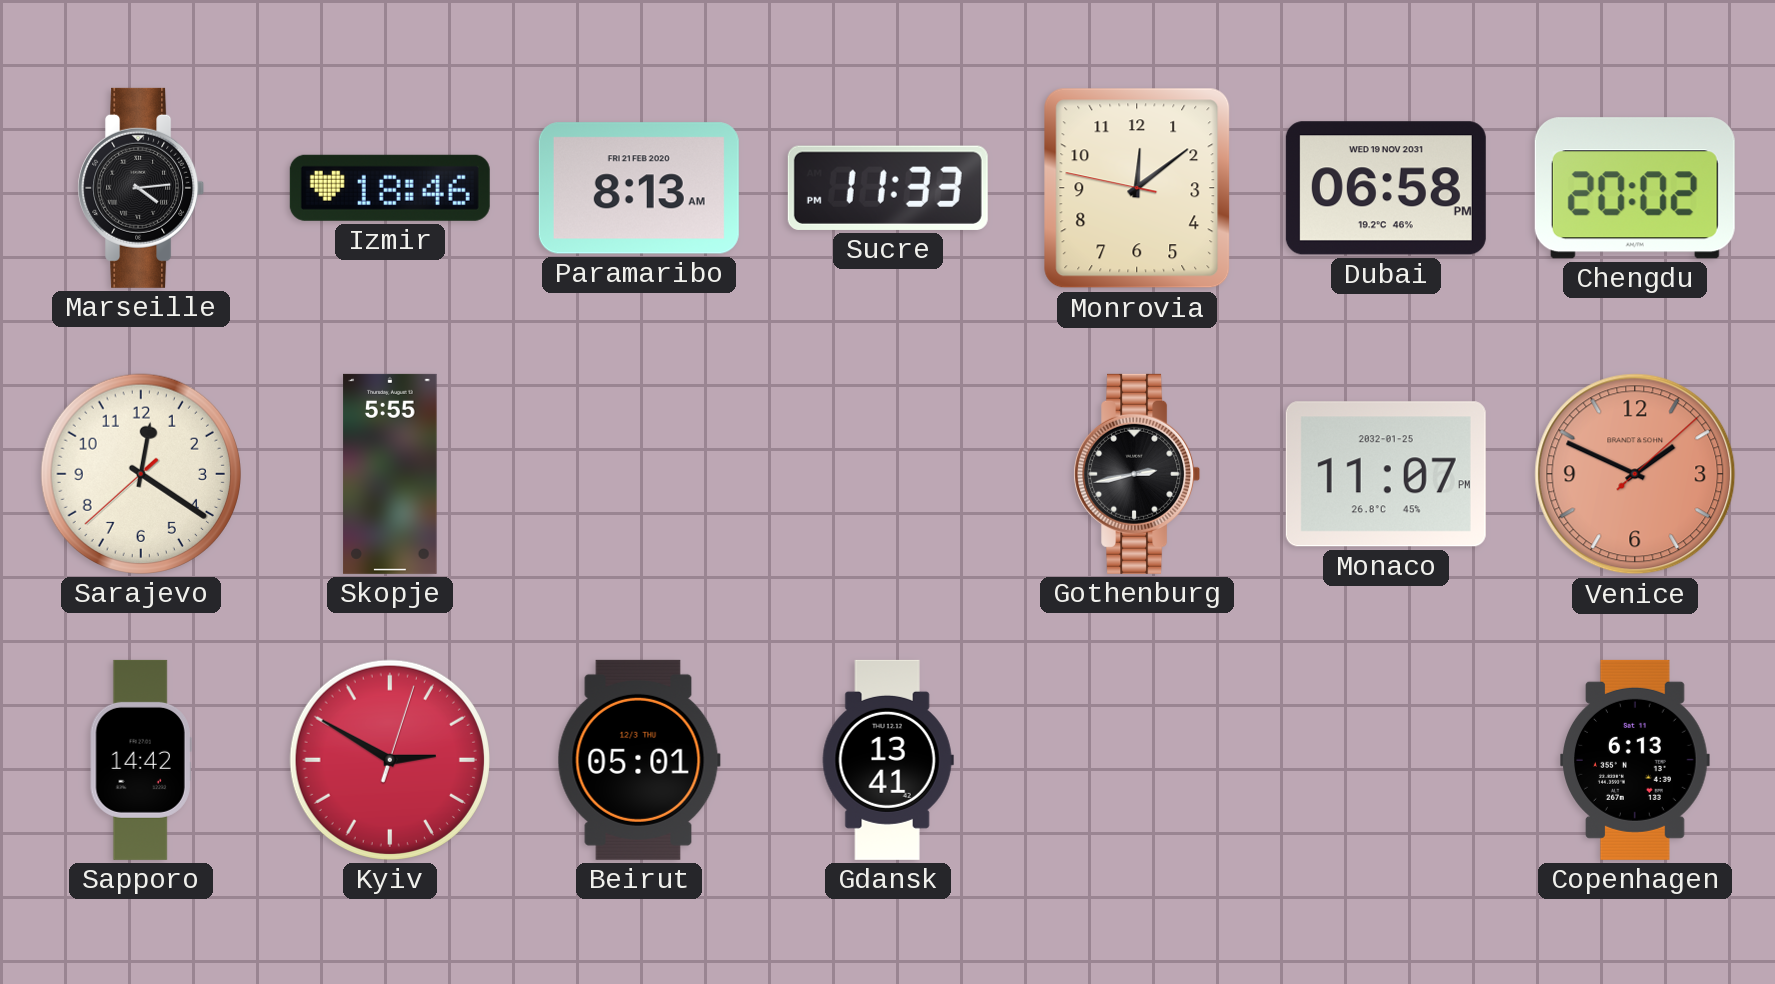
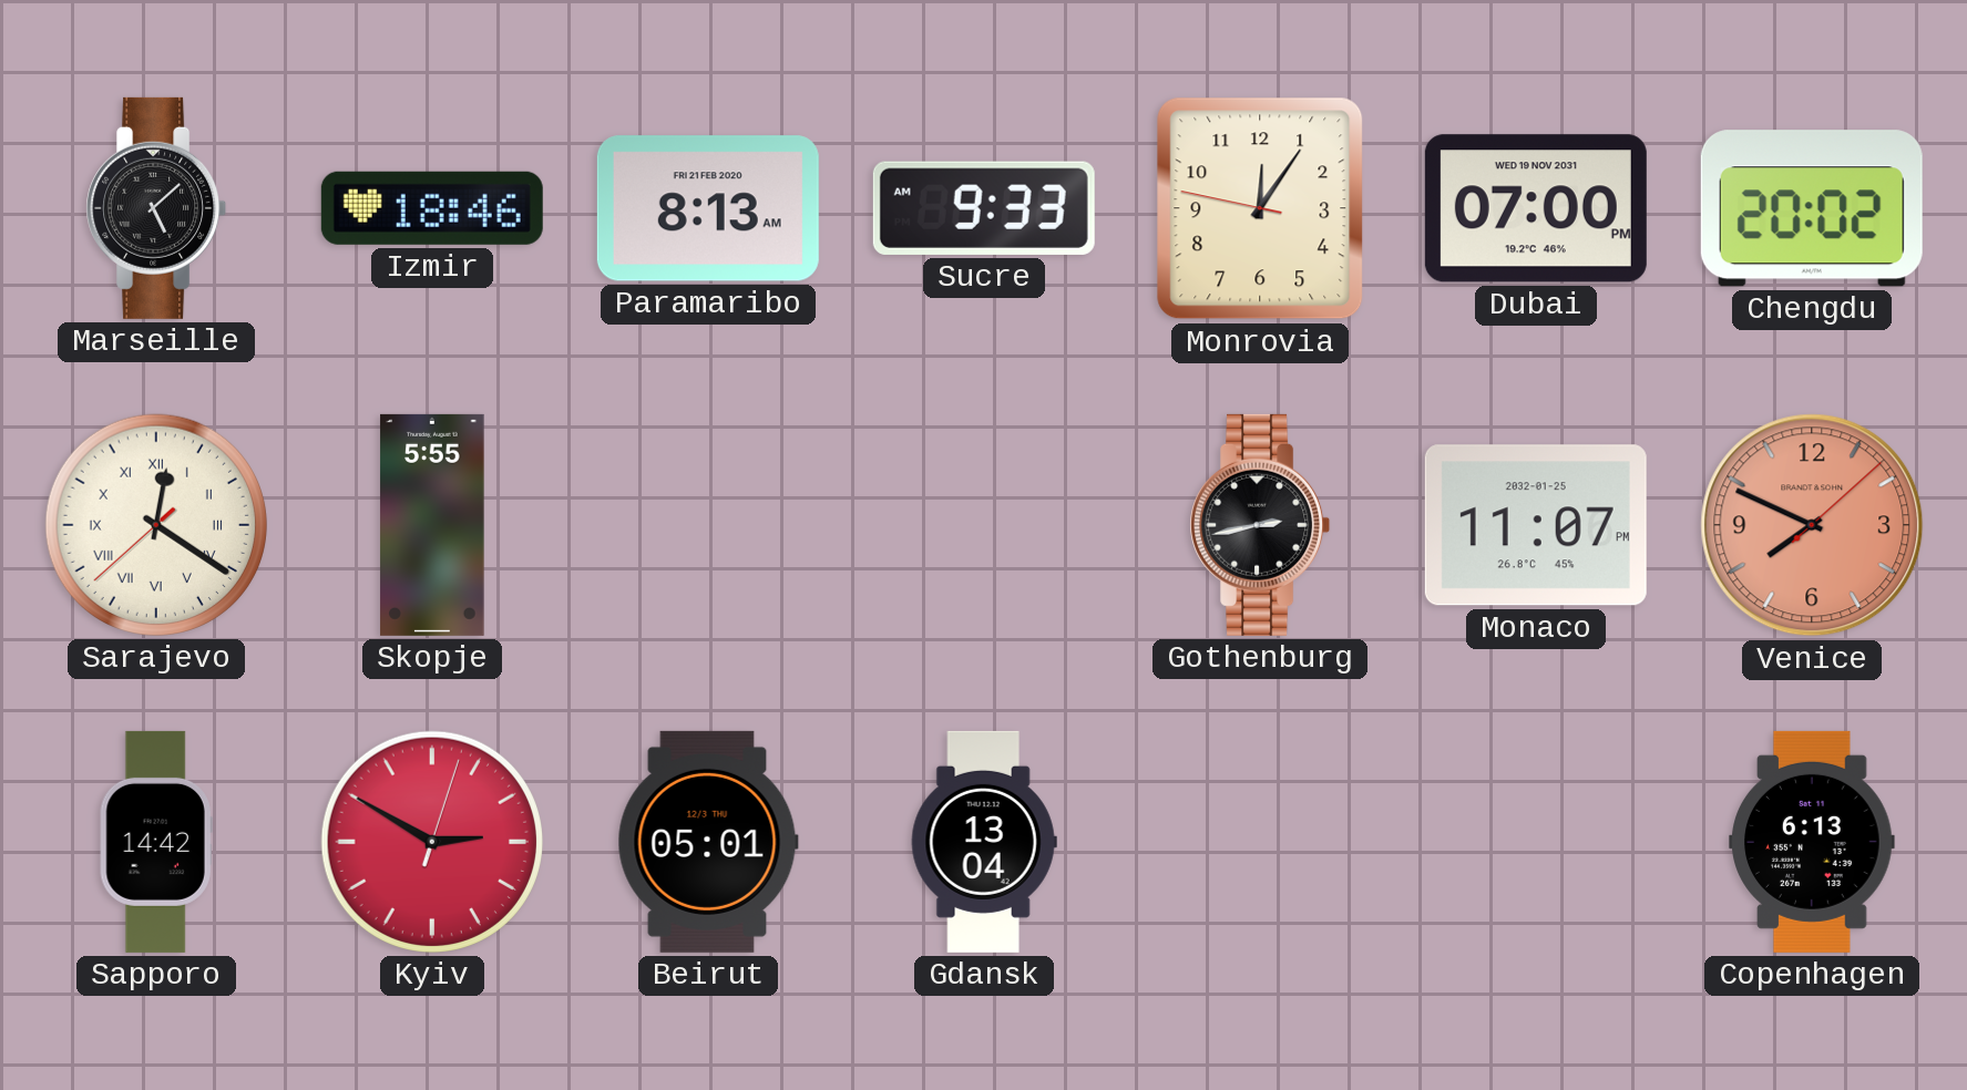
Marseille: 4:14 -> 5:08 (156, 208)
Sucre: 11:33 -> 9:33 (984, 208)
Monrovia: 12:08 -> 12:05 (1260, 208)
Dubai: 06:58 -> 07:00 (1536, 208)
Sarajevo numerals: Arabic -> Roman (156, 525)
Venice: 1:49 -> 7:49 (1812, 525)
Gdansk: 13:41 -> 13:04 (984, 842)
